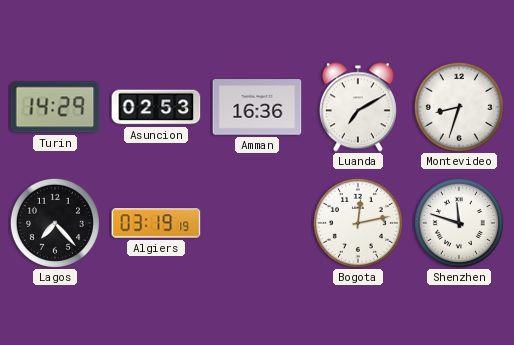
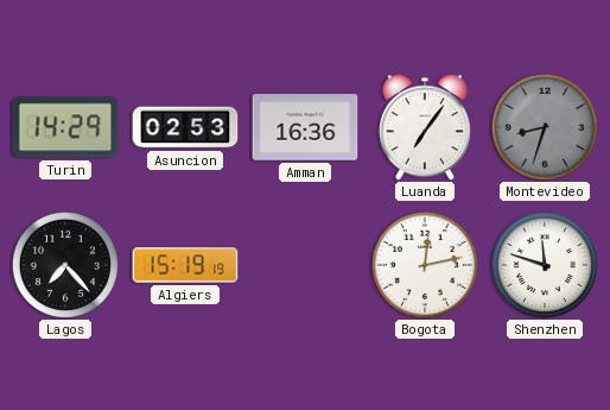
Luanda: 7:10 -> 7:06 (425, 127)
Montevideo dial: white -> grey (545, 127)
Algiers: 03:19 -> 15:19 (185, 265)
